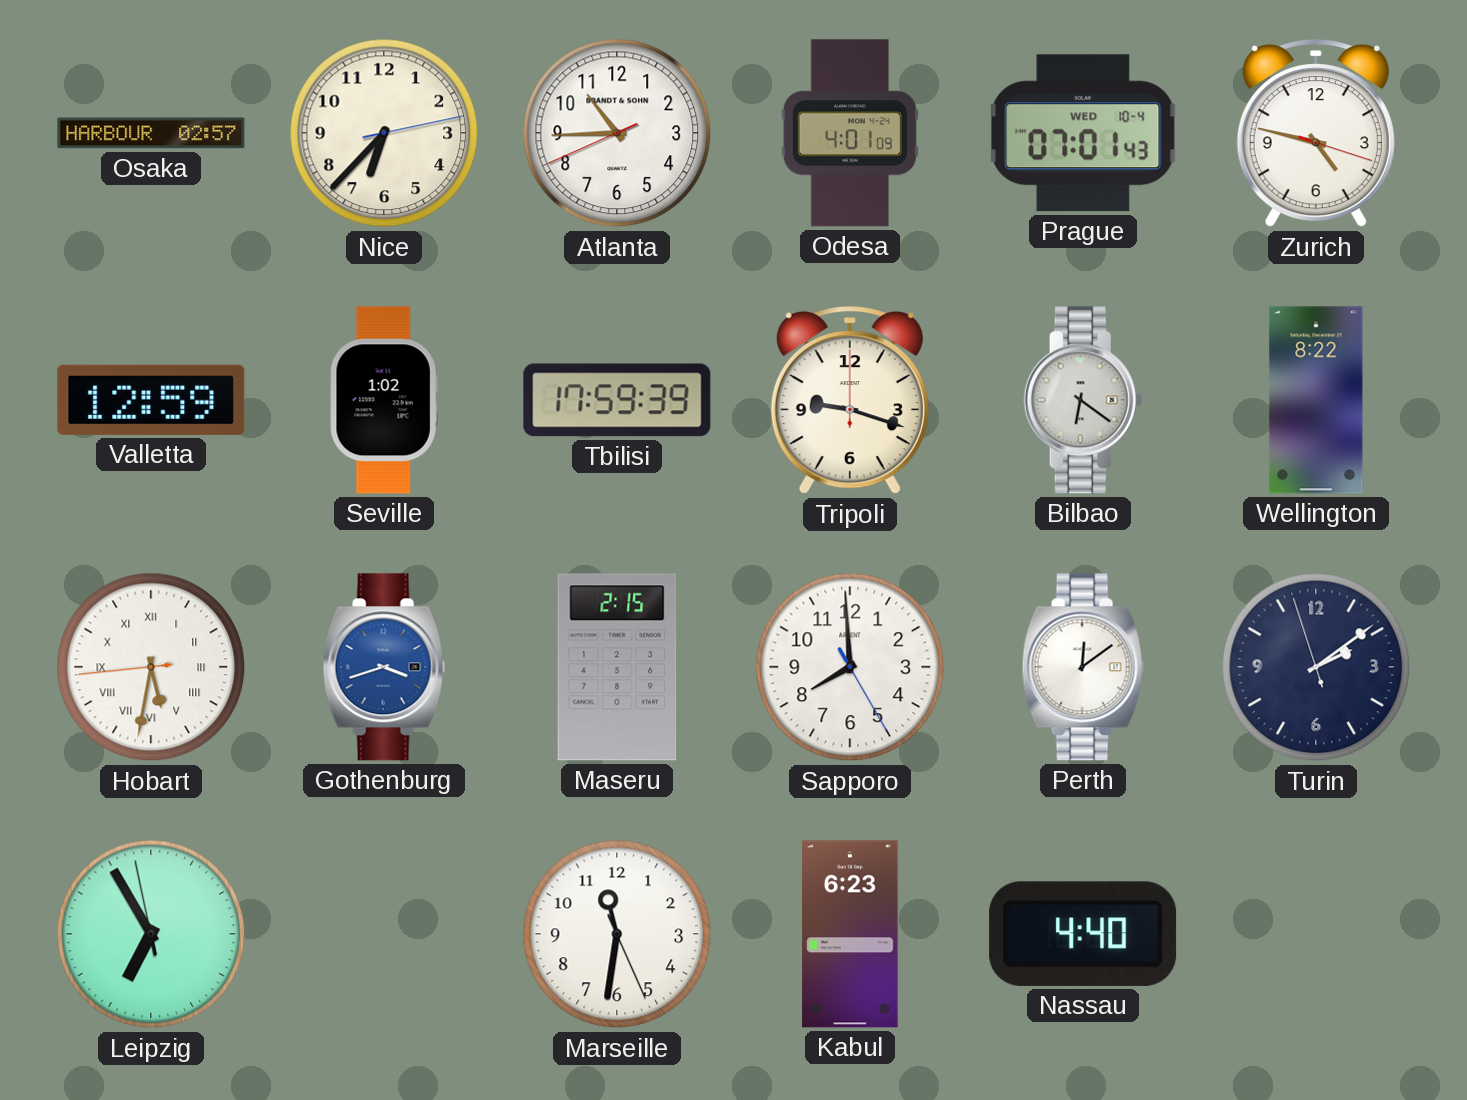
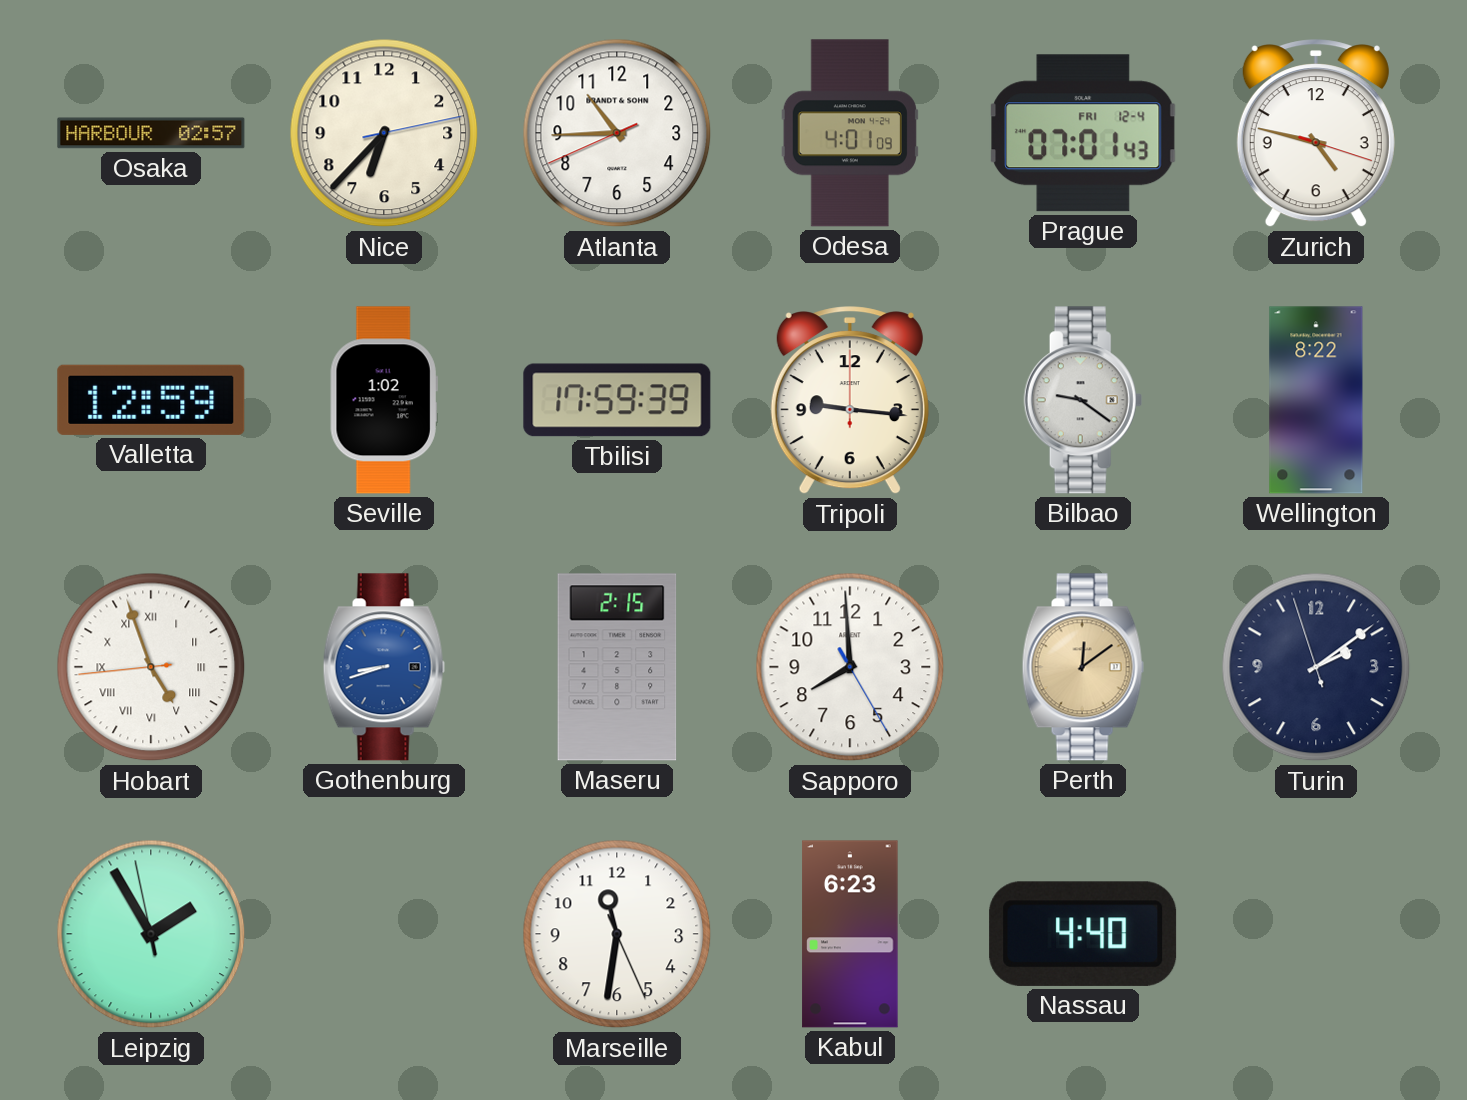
Prague date: WED 10-4 -> FRI 12-4 (1083, 133)
Tripoli: 9:18 -> 9:16 (850, 401)
Bilbao: 6:21 -> 9:21 (1083, 400)
Hobart: 5:31 -> 4:56 (151, 667)
Gothenburg: 3:42 -> 8:42 (384, 667)
Perth dial: white -> champagne (1083, 667)
Leipzig: 6:54 -> 1:54 (151, 934)
